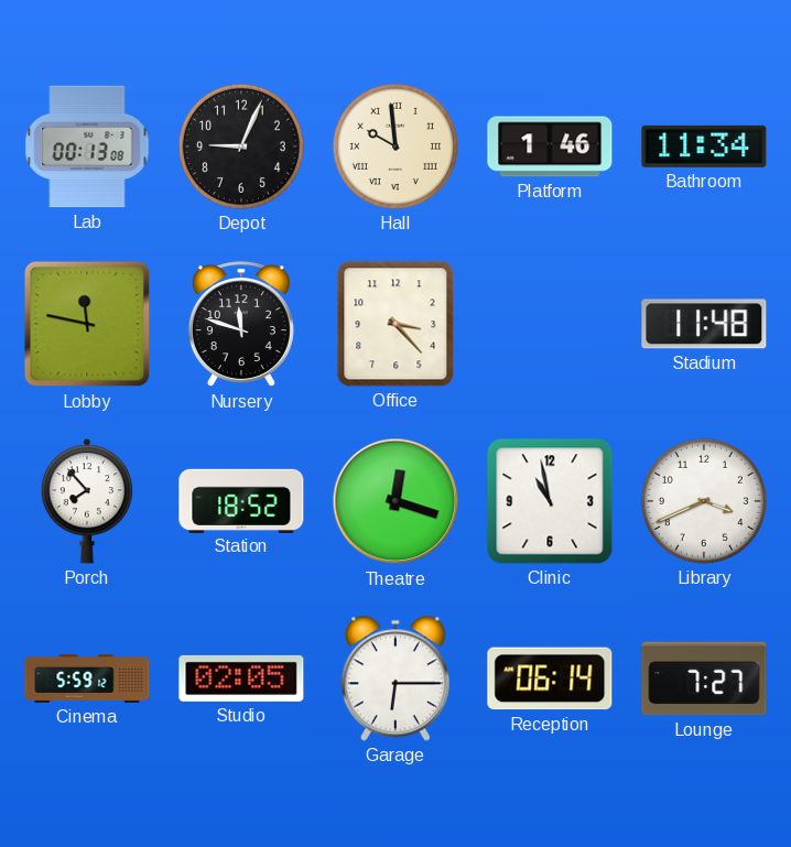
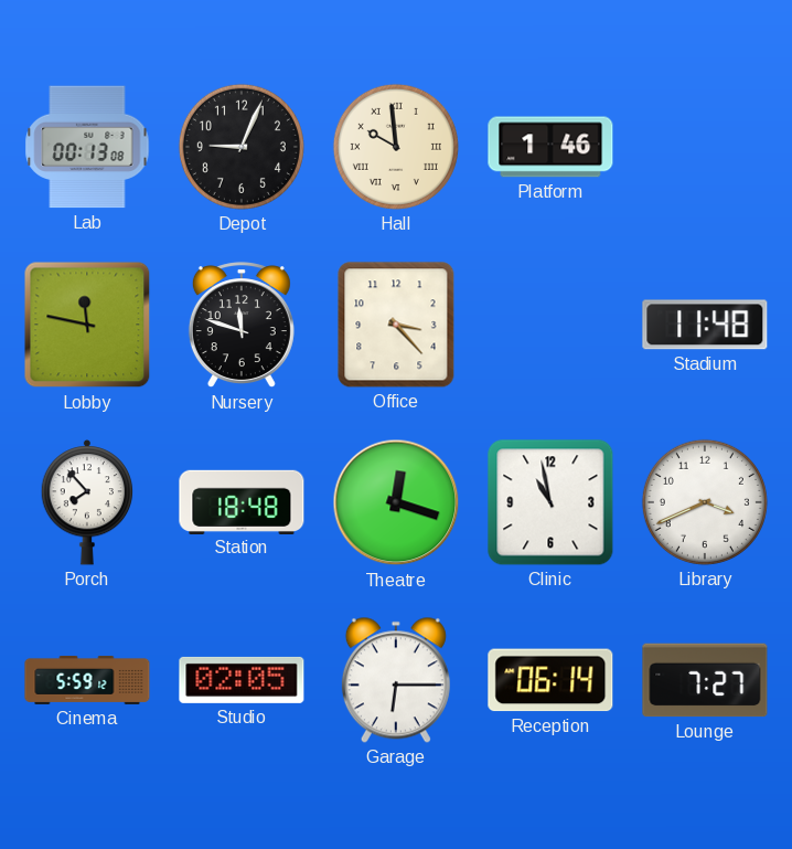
Bathroom: 11:34 -> none (704, 146)
Station: 18:52 -> 18:48 (242, 501)
